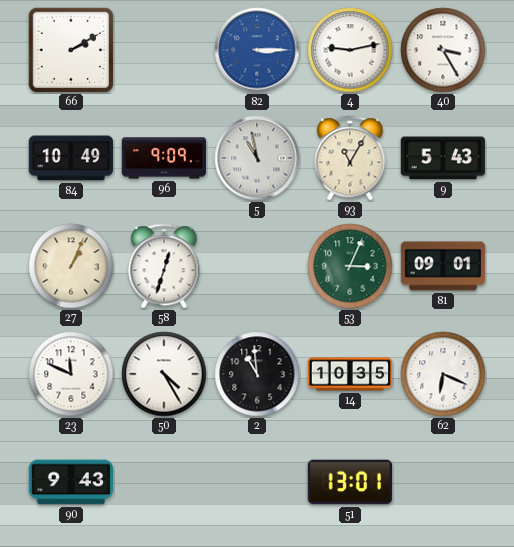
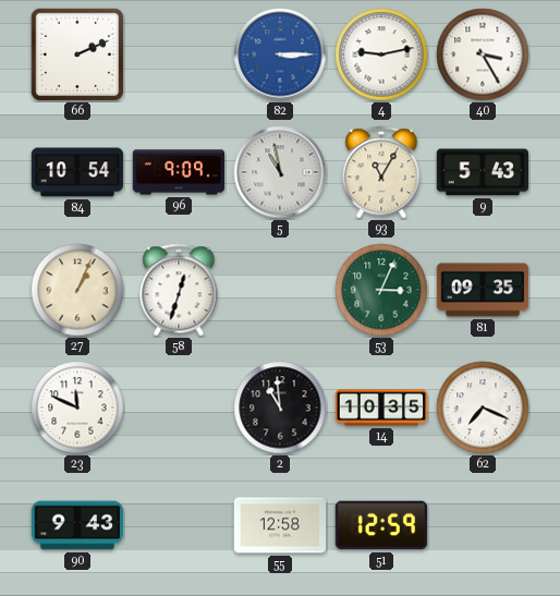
66: 2:10 -> 2:11 (77, 54)
84: 10:49 -> 10:54 (77, 172)
81: 09:01 -> 09:35 (483, 290)
50: 4:25 -> none (164, 374)
62: 6:19 -> 7:19 (483, 408)
55: none -> 12:58 (280, 525)
51: 13:01 -> 12:59 (381, 525)
